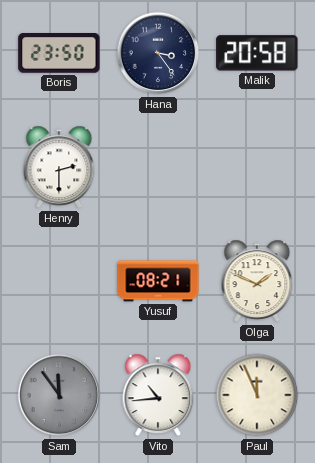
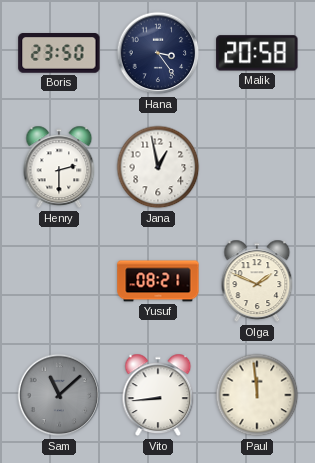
Jana: none -> 12:58 (158, 167)
Sam: 11:54 -> 11:08 (59, 395)
Vito: 10:44 -> 8:44 (158, 395)
Paul: 11:56 -> 11:59 (257, 395)
